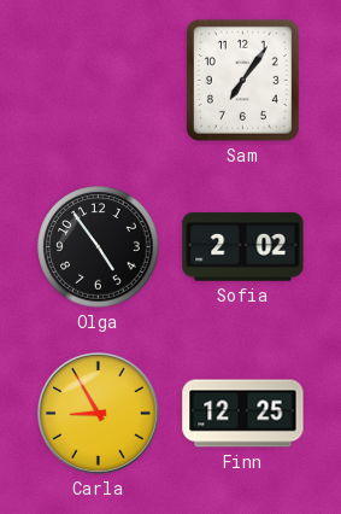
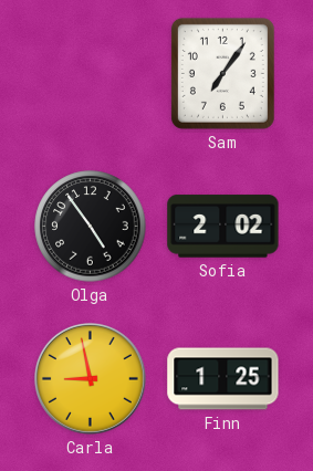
Carla: 8:55 -> 8:58 (90, 378)
Finn: 12:25 -> 1:25 (223, 379)
